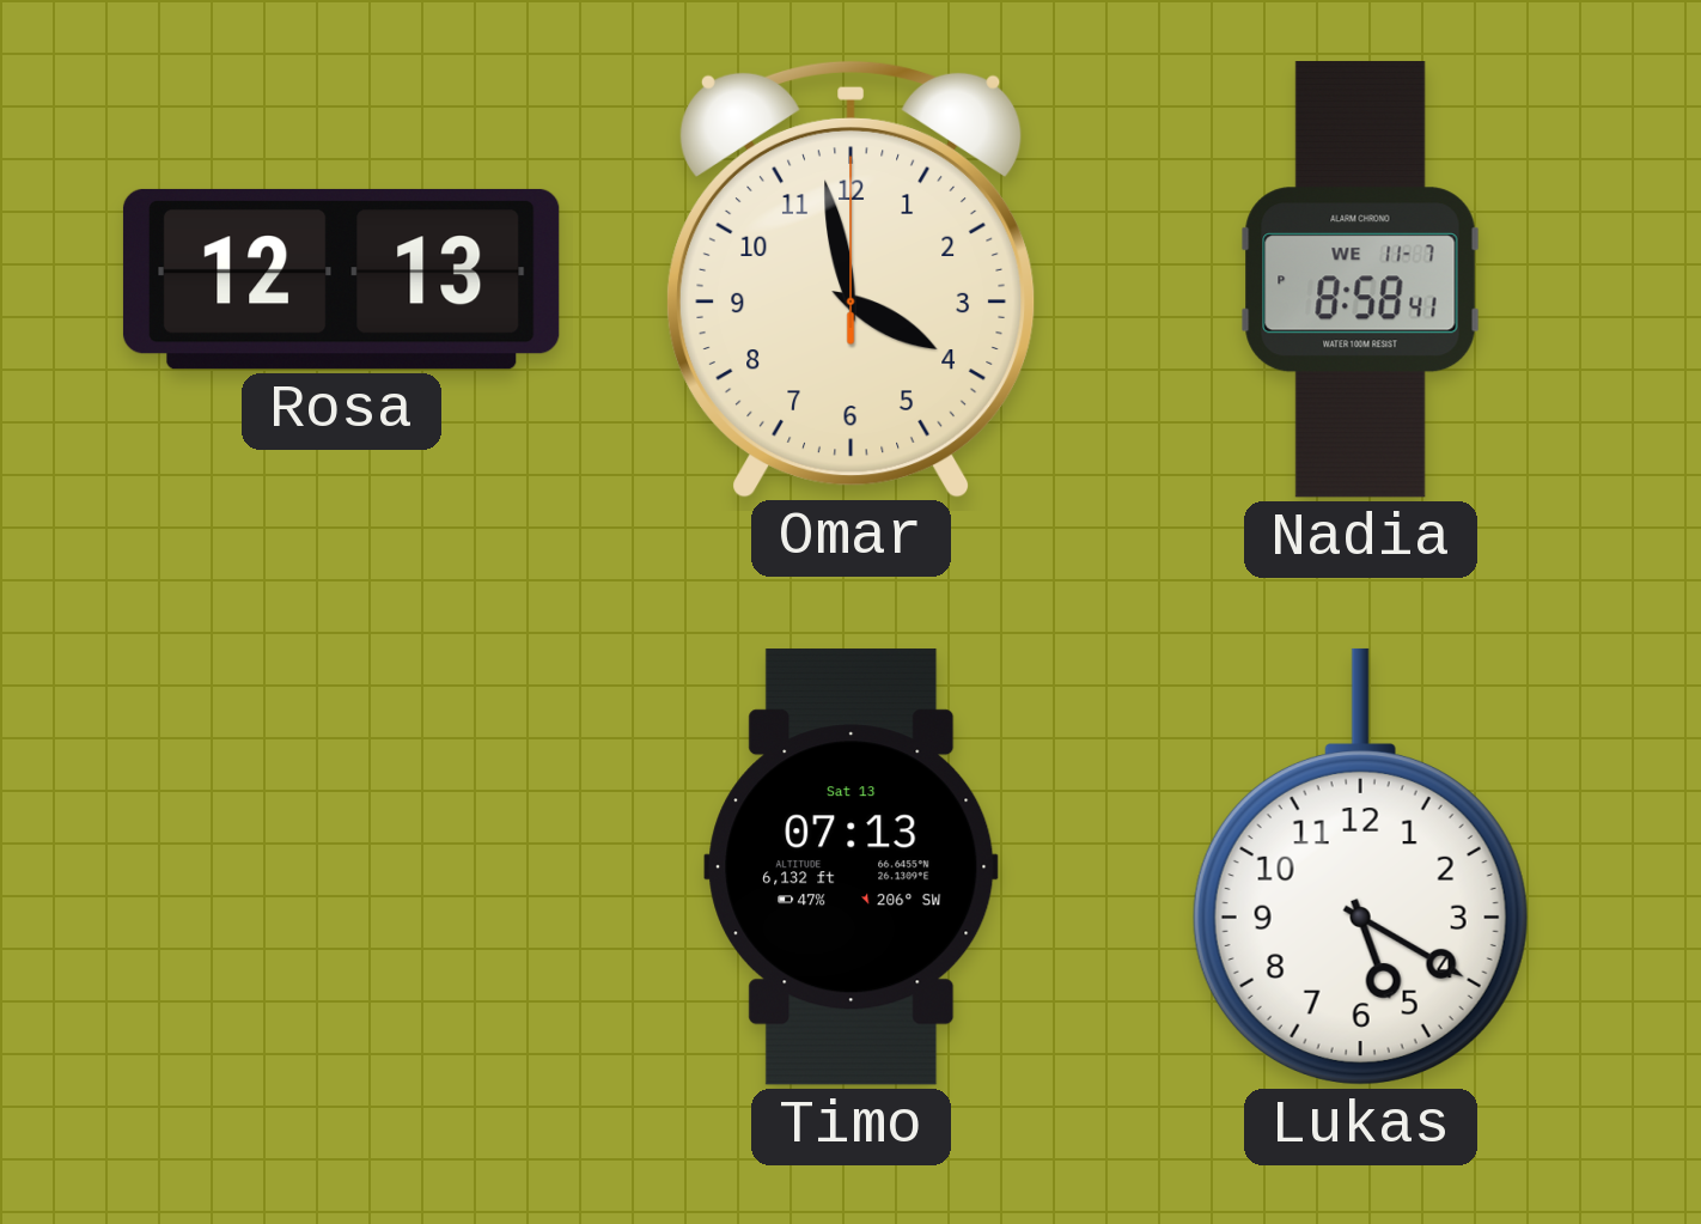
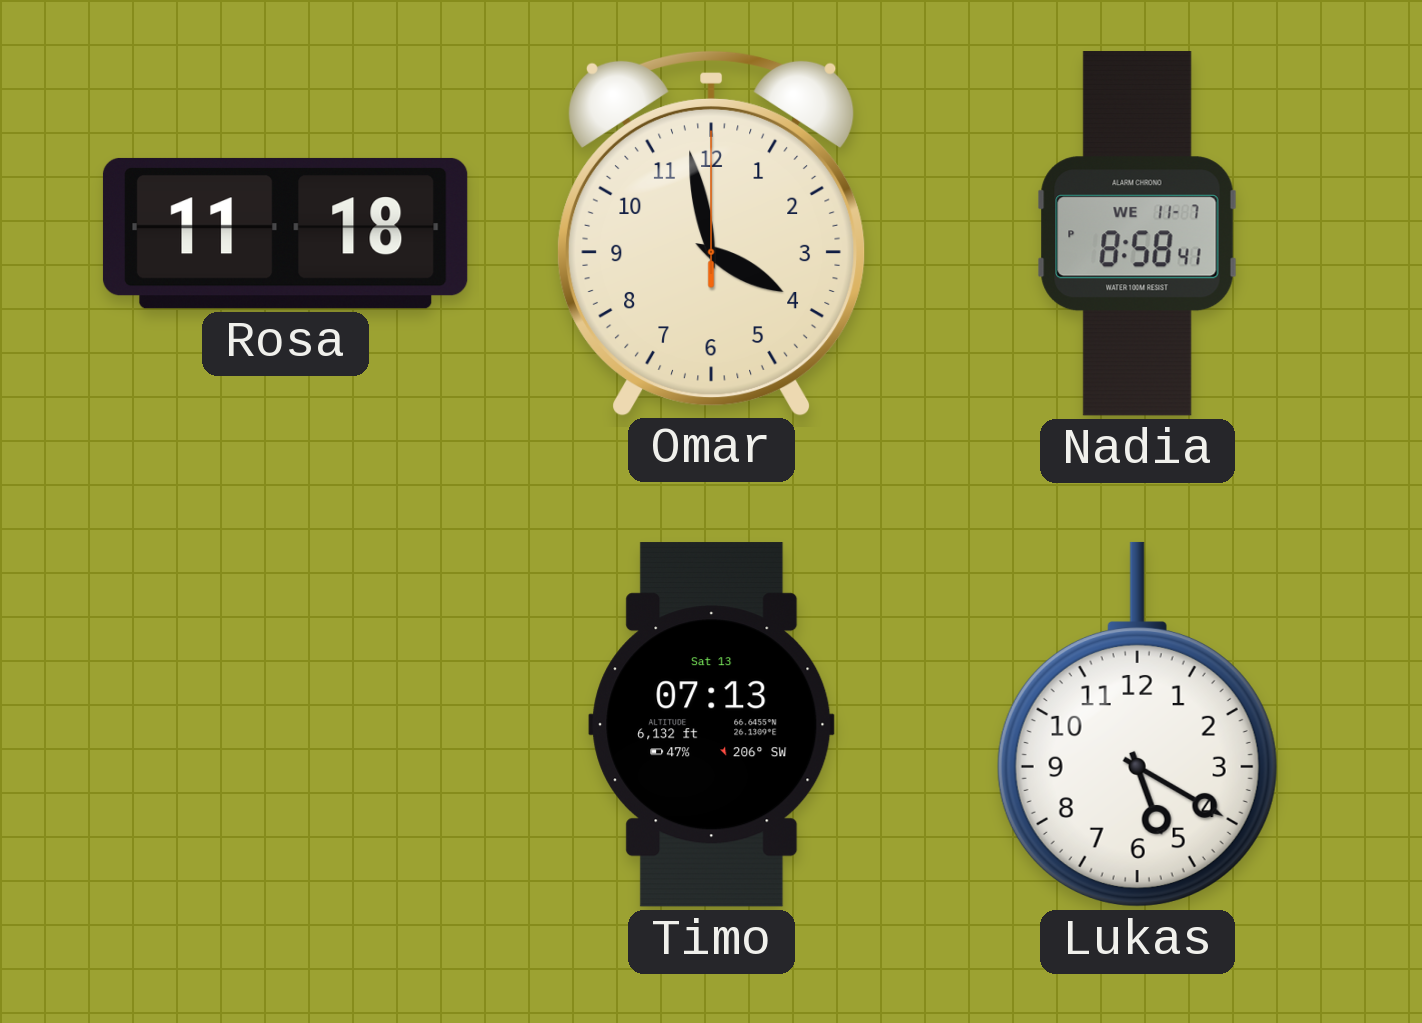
Rosa: 12:13 -> 11:18 (285, 233)
